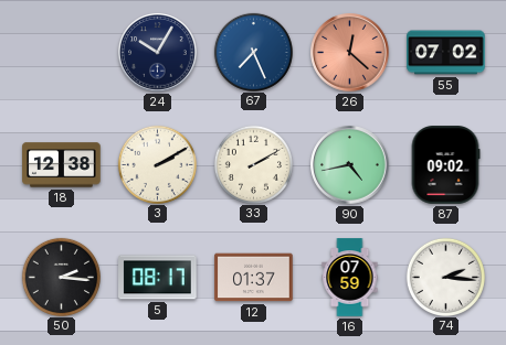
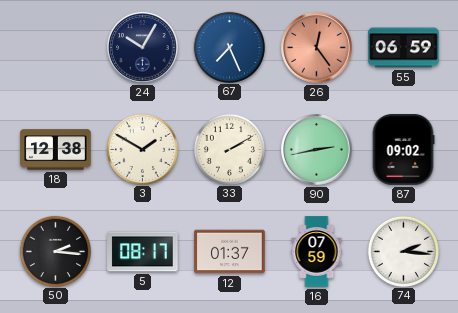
26: 12:22 -> 12:24 (317, 48)
55: 07:02 -> 06:59 (404, 48)
3: 2:10 -> 1:50 (142, 149)
90: 4:43 -> 2:43 (317, 150)
